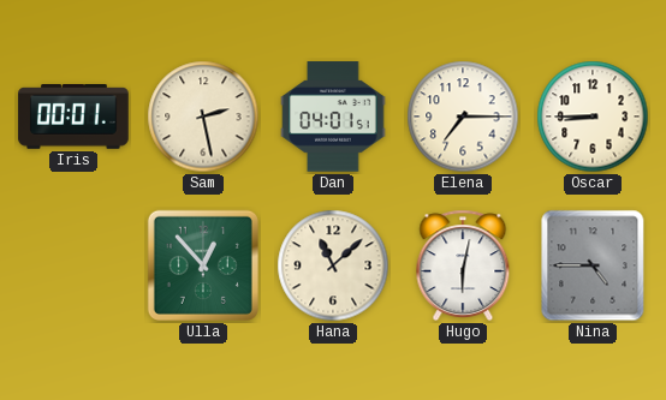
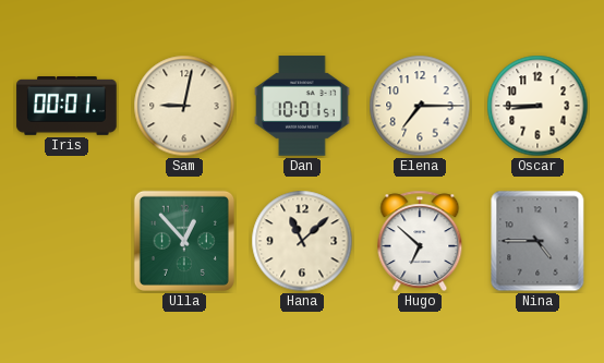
Sam: 2:28 -> 9:02 (184, 106)
Dan: 04:01 -> 10:01 (302, 106)
Hugo: 6:02 -> 6:52 (420, 241)
